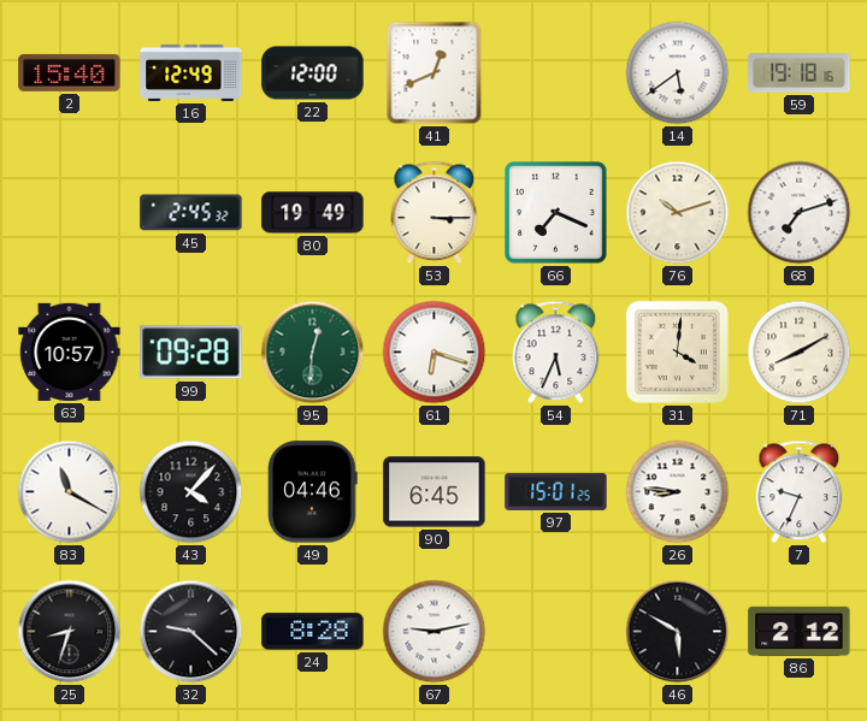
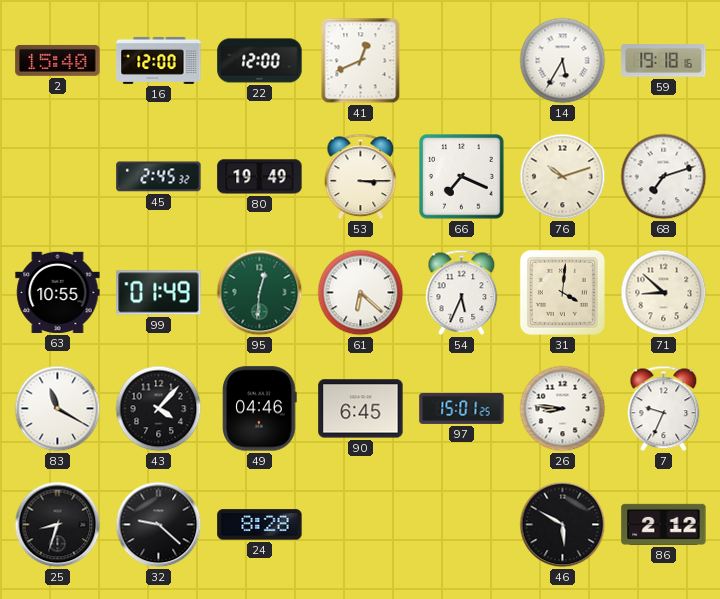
16: 12:49 -> 12:00 (159, 60)
14: 5:39 -> 5:35 (563, 61)
63: 10:57 -> 10:55 (58, 292)
99: 09:28 -> 01:49 (159, 293)
61: 6:18 -> 6:22 (361, 293)
71: 8:10 -> 8:52 (664, 293)
67: 9:13 -> none (435, 632)
